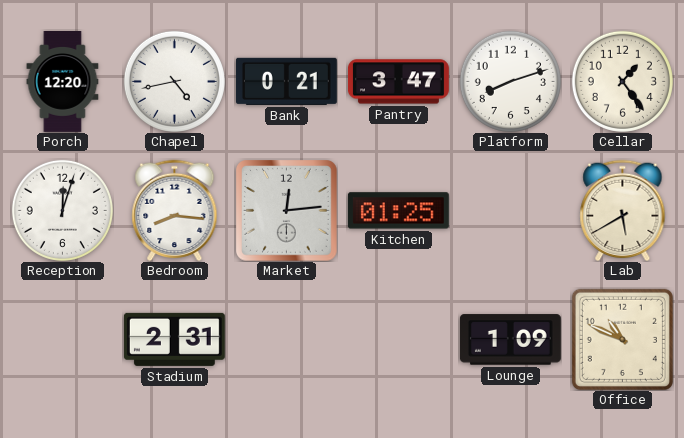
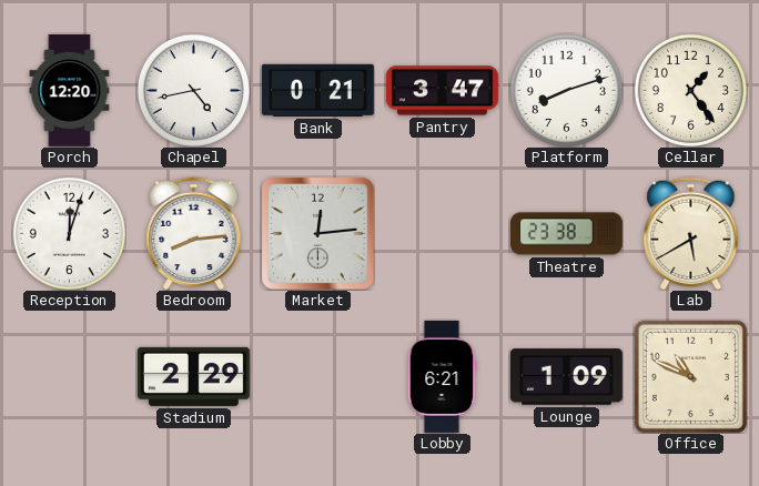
Bedroom: 8:16 -> 8:14 (194, 233)
Kitchen: 01:25 -> none (398, 211)
Theatre: none -> 23:38 (567, 234)
Stadium: 2:31 -> 2:29 (193, 376)
Lobby: none -> 6:21 (442, 377)
